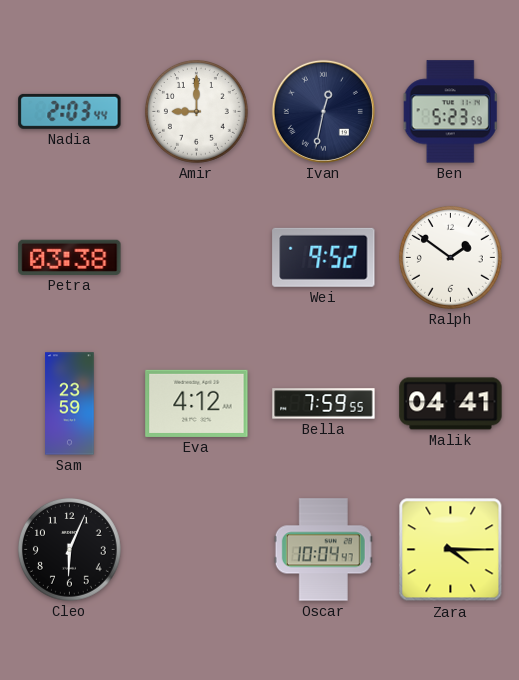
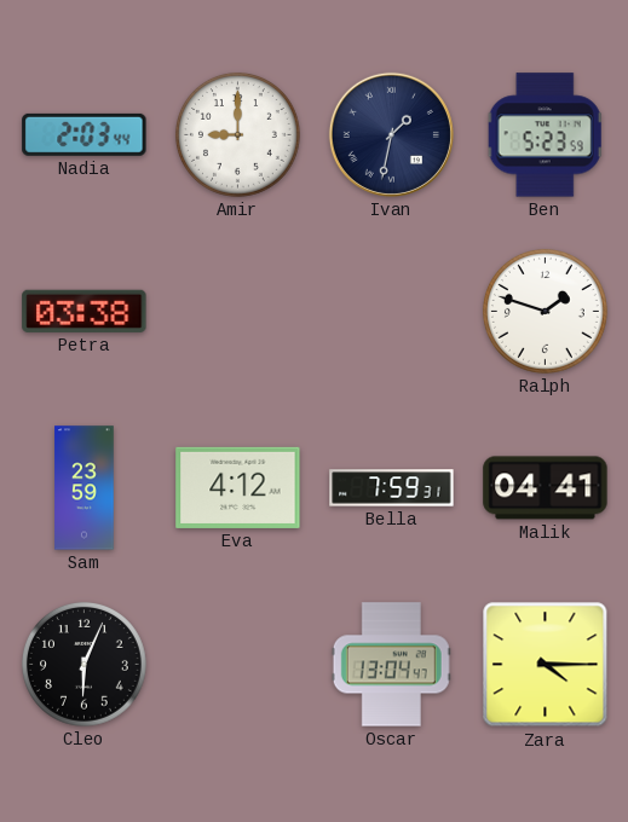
Ivan: 12:32 -> 1:32 (391, 134)
Wei: 9:52 -> none (324, 257)
Ralph: 1:51 -> 1:48 (545, 311)
Bella: 7:59:55 -> 7:59:31 (392, 488)
Oscar: 10:04 -> 13:04 (391, 665)
